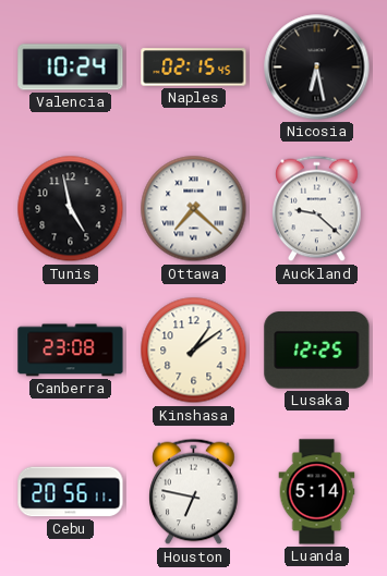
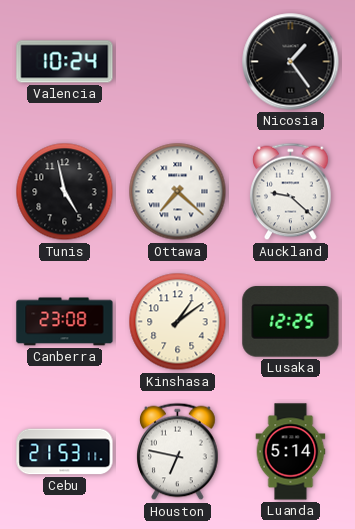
Naples: 02:15 -> none (194, 68)
Nicosia: 6:28 -> 1:24 (291, 62)
Cebu: 20:56 -> 21:53 (65, 452)
